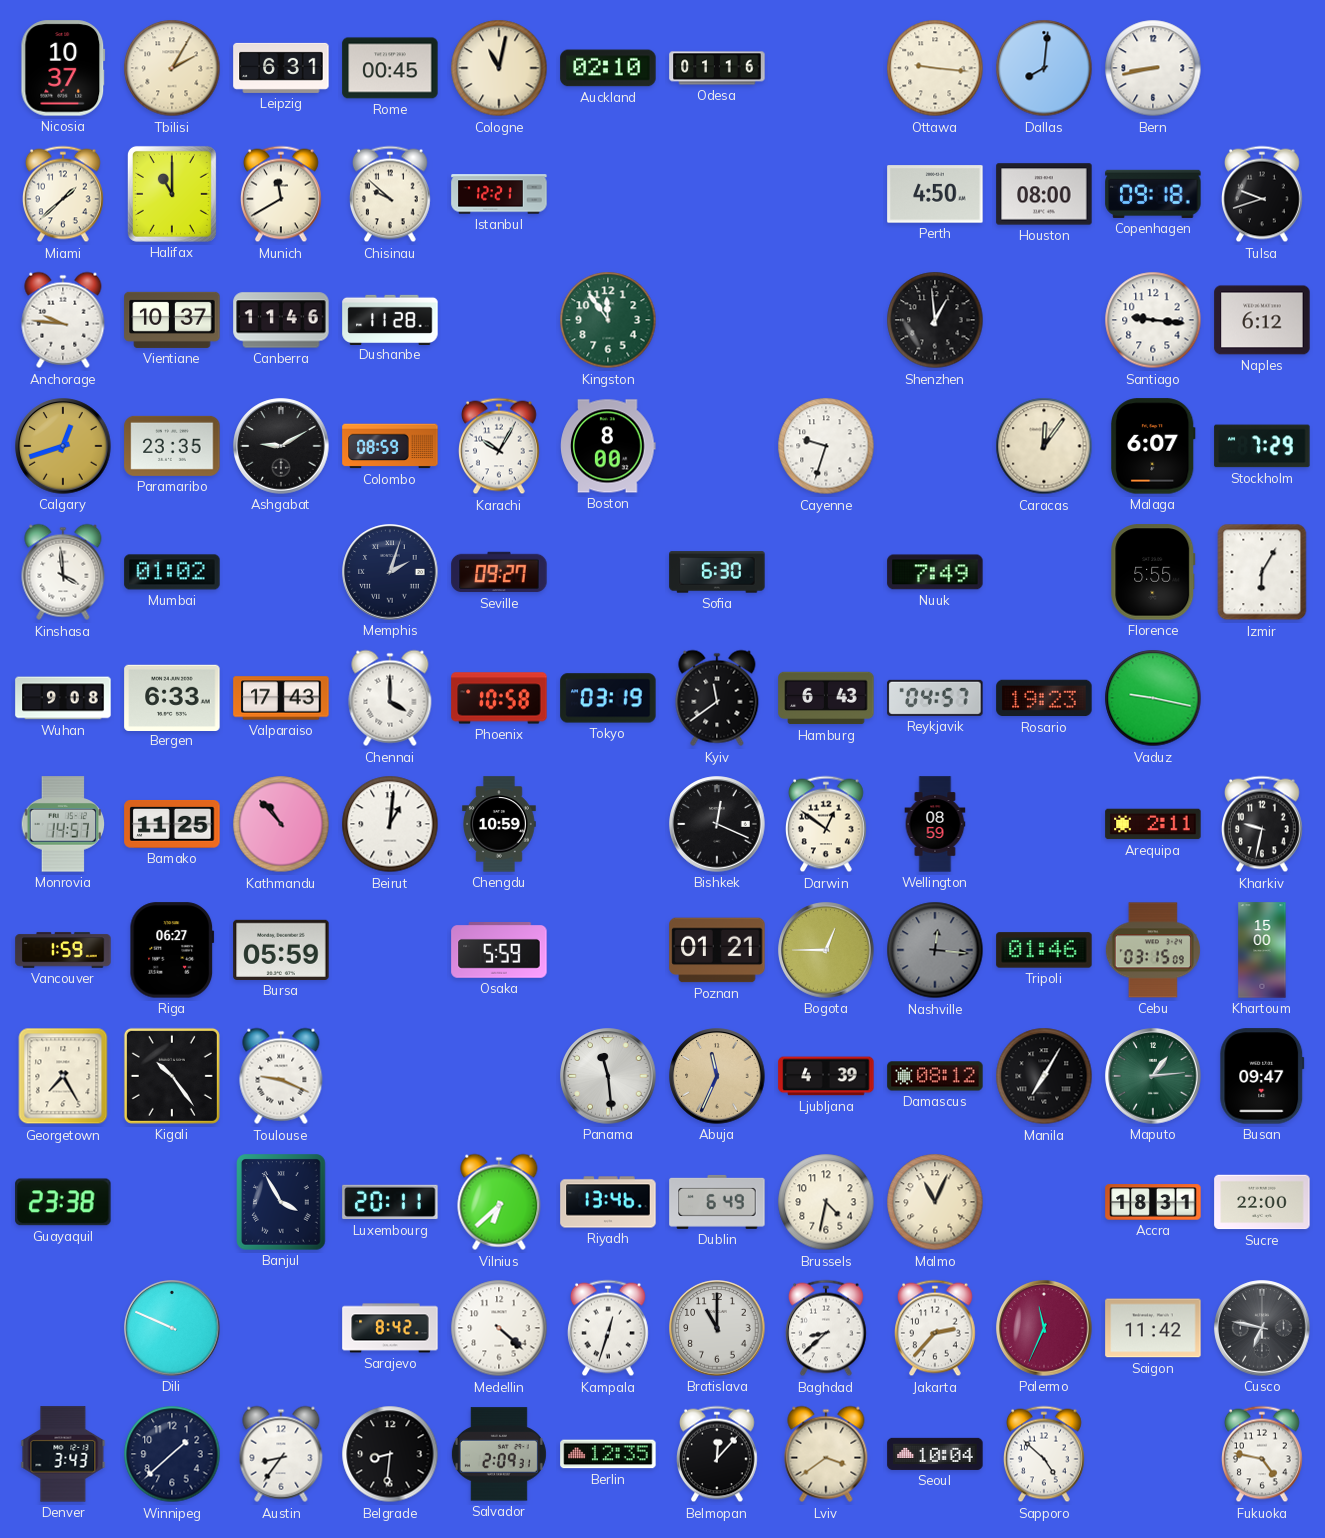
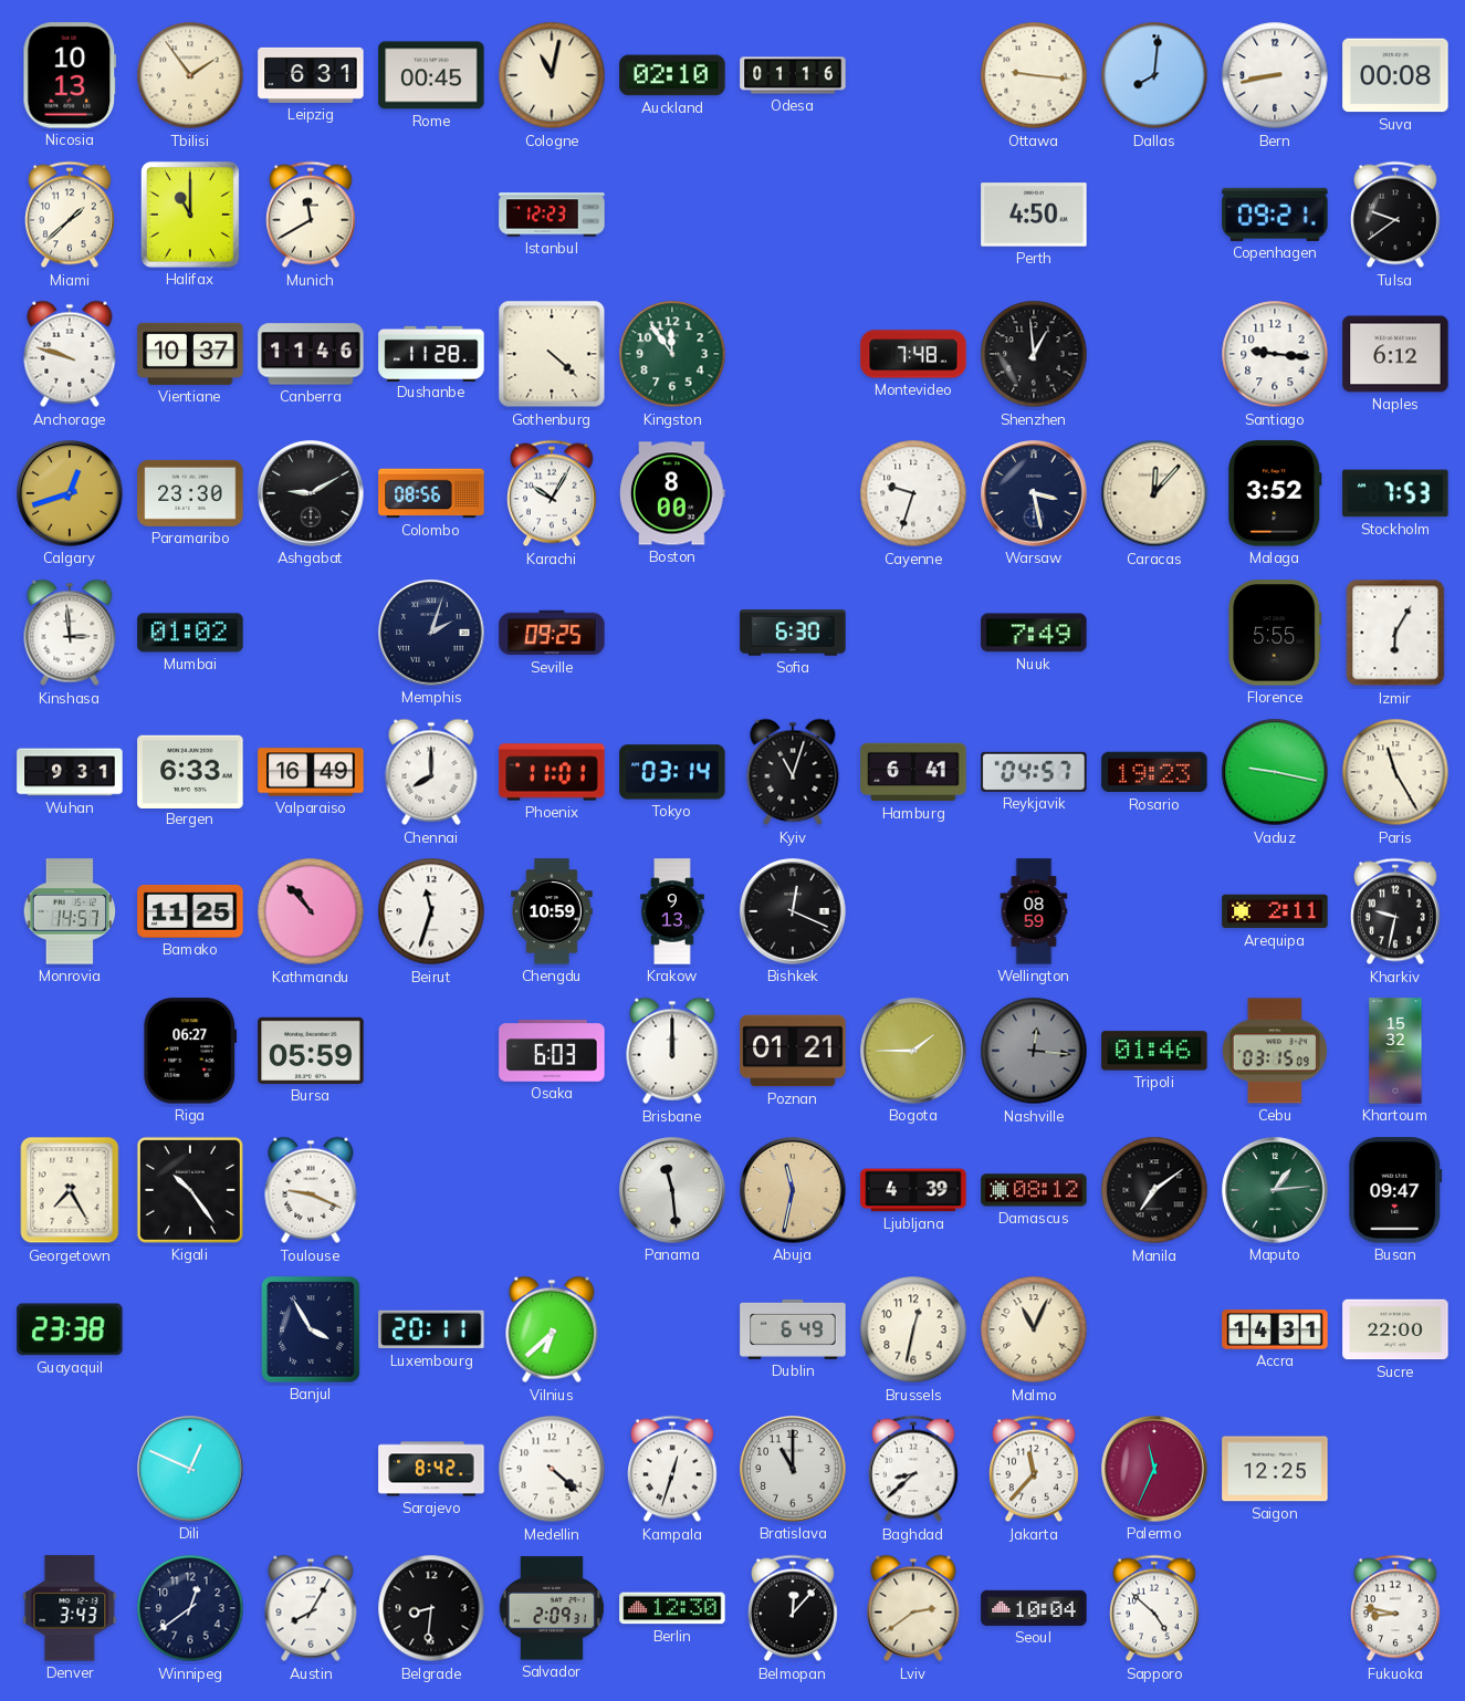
Nicosia: 10:37 -> 10:13 (70, 75)
Tbilisi: 2:05 -> 1:54 (190, 75)
Suva: none -> 00:08 (1395, 75)
Chisinau: 9:52 -> none (391, 194)
Istanbul: 12:21 -> 12:23 (552, 215)
Houston: 08:00 -> none (1044, 194)
Copenhagen: 09:18 -> 09:21 (1275, 215)
Tulsa: 9:42 -> 9:39 (1396, 215)
Anchorage: 9:46 -> 9:48 (70, 354)
Gothenburg: none -> 4:22 (552, 354)
Montevideo: none -> 7:48 (913, 354)
Paramaribo: 23:35 -> 23:30 (190, 493)
Colombo: 08:59 -> 08:56 (431, 493)
Warsaw: none -> 3:28 (1034, 493)
Caracas: 12:06 -> 12:07 (1154, 493)
Malaga: 6:07 -> 3:52 (1276, 493)
Stockholm: 7:29 -> 7:53 (1395, 493)
Kinshasa: 3:59 -> 2:59 (70, 633)
Seville: 09:27 -> 09:25 (552, 633)
Wuhan: 9:08 -> 9:31 (70, 772)
Valparaiso: 17:43 -> 16:49 (311, 772)
Chennai: 4:00 -> 8:00 (431, 772)
Phoenix: 10:58 -> 11:01 (552, 772)
Tokyo: 03:19 -> 03:14 (672, 772)
Kyiv: 11:39 -> 11:03 (793, 772)
Hamburg: 6:43 -> 6:41 (913, 772)
Paris: none -> 11:25 (1395, 772)
Beirut: 1:01 -> 11:33 (431, 911)
Krakow: none -> 9:13 (672, 911)
Darwin: 12:51 -> none (827, 824)
Vancouver: 1:59 -> none (63, 950)
Osaka: 5:59 -> 6:03 (552, 1052)
Brisbane: none -> 12:00 (672, 1051)
Bogota: 12:45 -> 1:45 (913, 1051)
Khartoum: 15:00 -> 15:32 (1395, 1051)
Abuja: 11:34 -> 11:32 (793, 1190)
Manila: 7:05 -> 7:09 (1154, 1190)
Riyadh: 13:46 -> none (608, 1202)
Brussels: 4:32 -> 12:32 (913, 1329)
Accra: 18:31 -> 14:31 (1275, 1329)
Dili: 9:49 -> 12:49 (190, 1469)
Jakarta: 2:37 -> 11:37 (1035, 1469)
Saigon: 11:42 -> 12:25 (1275, 1469)
Cusco: 6:47 -> none (1262, 1328)
Winnipeg: 1:38 -> 12:39 (190, 1608)
Austin: 8:36 -> 8:05 (311, 1608)
Berlin: 12:35 -> 12:30 (672, 1608)
Lviv: 3:39 -> 2:39 (913, 1608)
Fukuoka: 4:47 -> 8:47 (1396, 1608)
